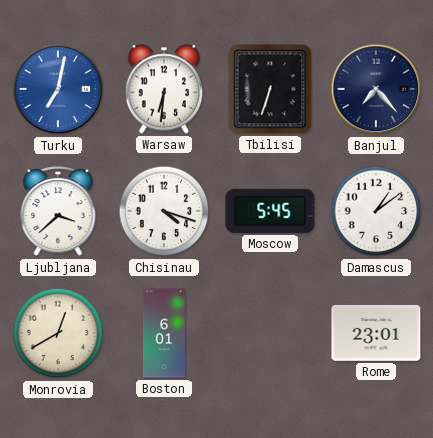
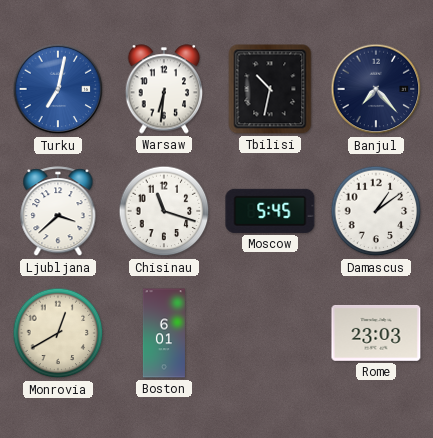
Tbilisi: 6:33 -> 10:32 (270, 89)
Chisinau: 4:18 -> 11:18 (164, 211)
Rome: 23:01 -> 23:03 (376, 333)
